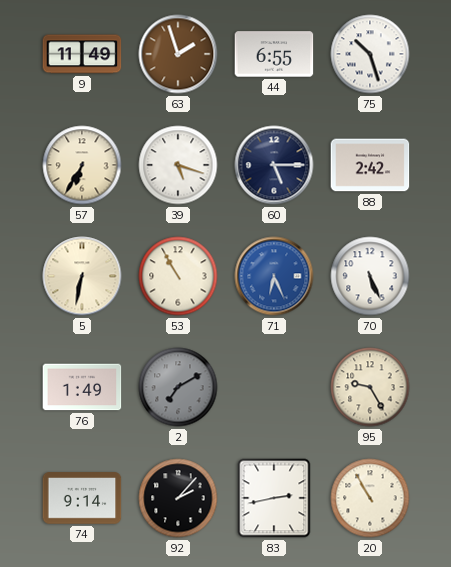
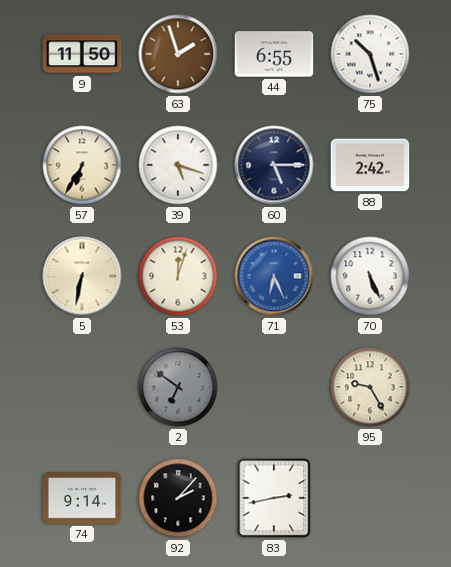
9: 11:49 -> 11:50 (82, 54)
53: 10:55 -> 12:03 (178, 276)
76: 1:49 -> none (82, 387)
2: 7:10 -> 6:51 (178, 387)
20: 10:55 -> none (370, 498)
